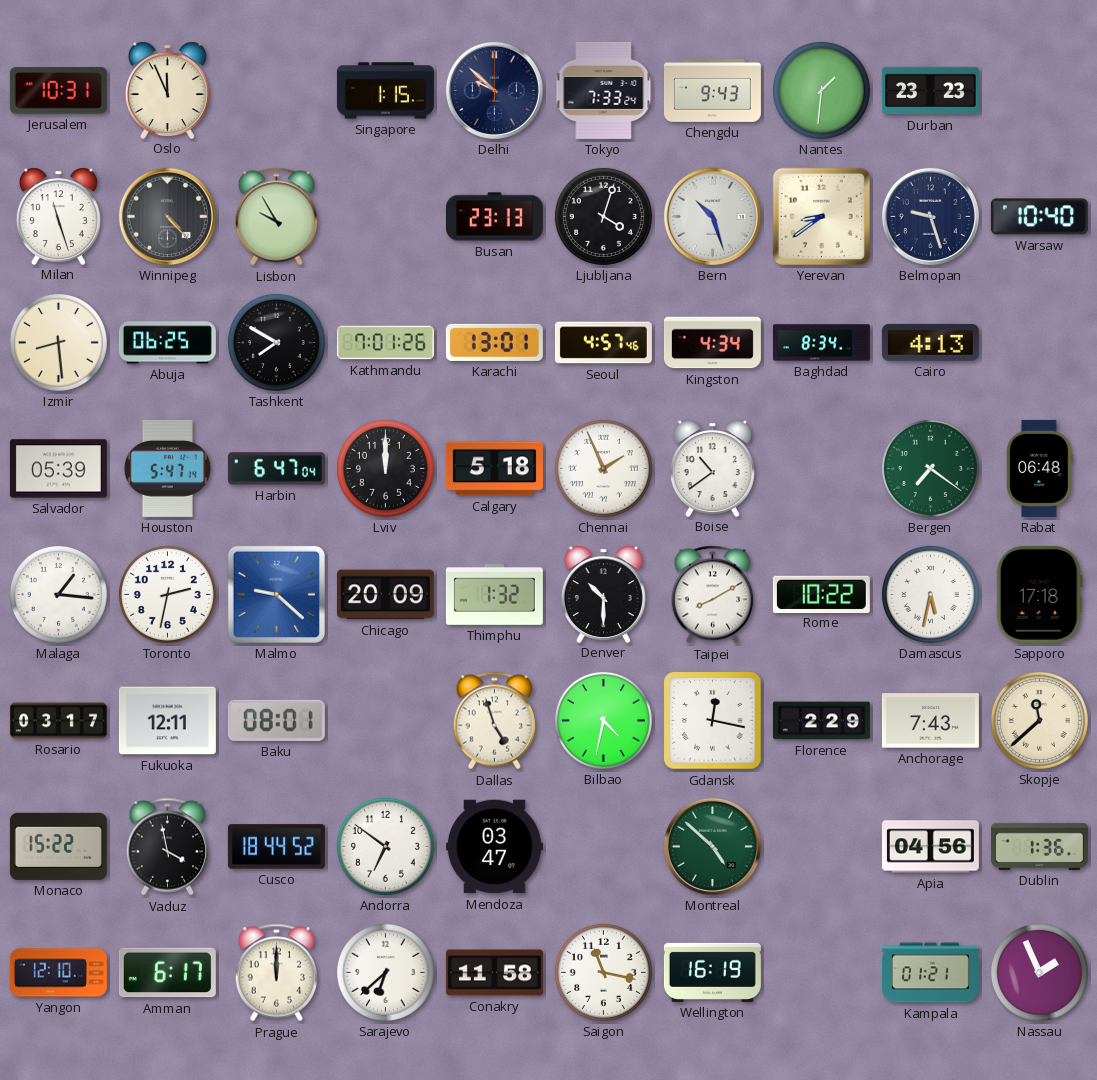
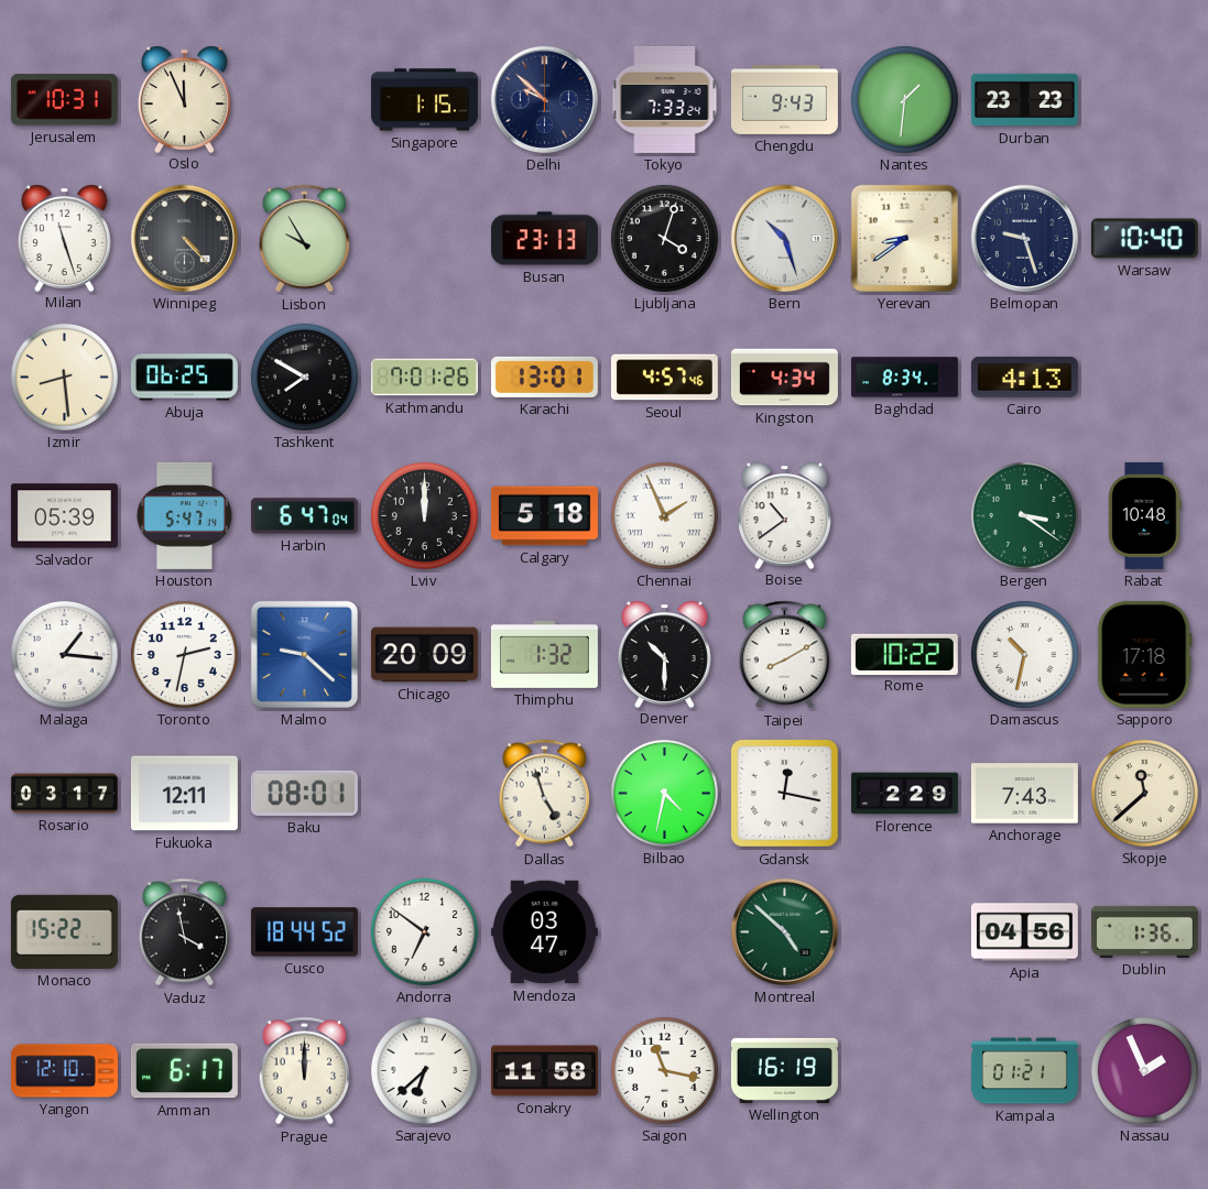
Bergen: 7:21 -> 3:21 (1024, 515)
Rabat: 06:48 -> 10:48 (1145, 515)
Damascus: 5:32 -> 10:32 (1024, 654)
